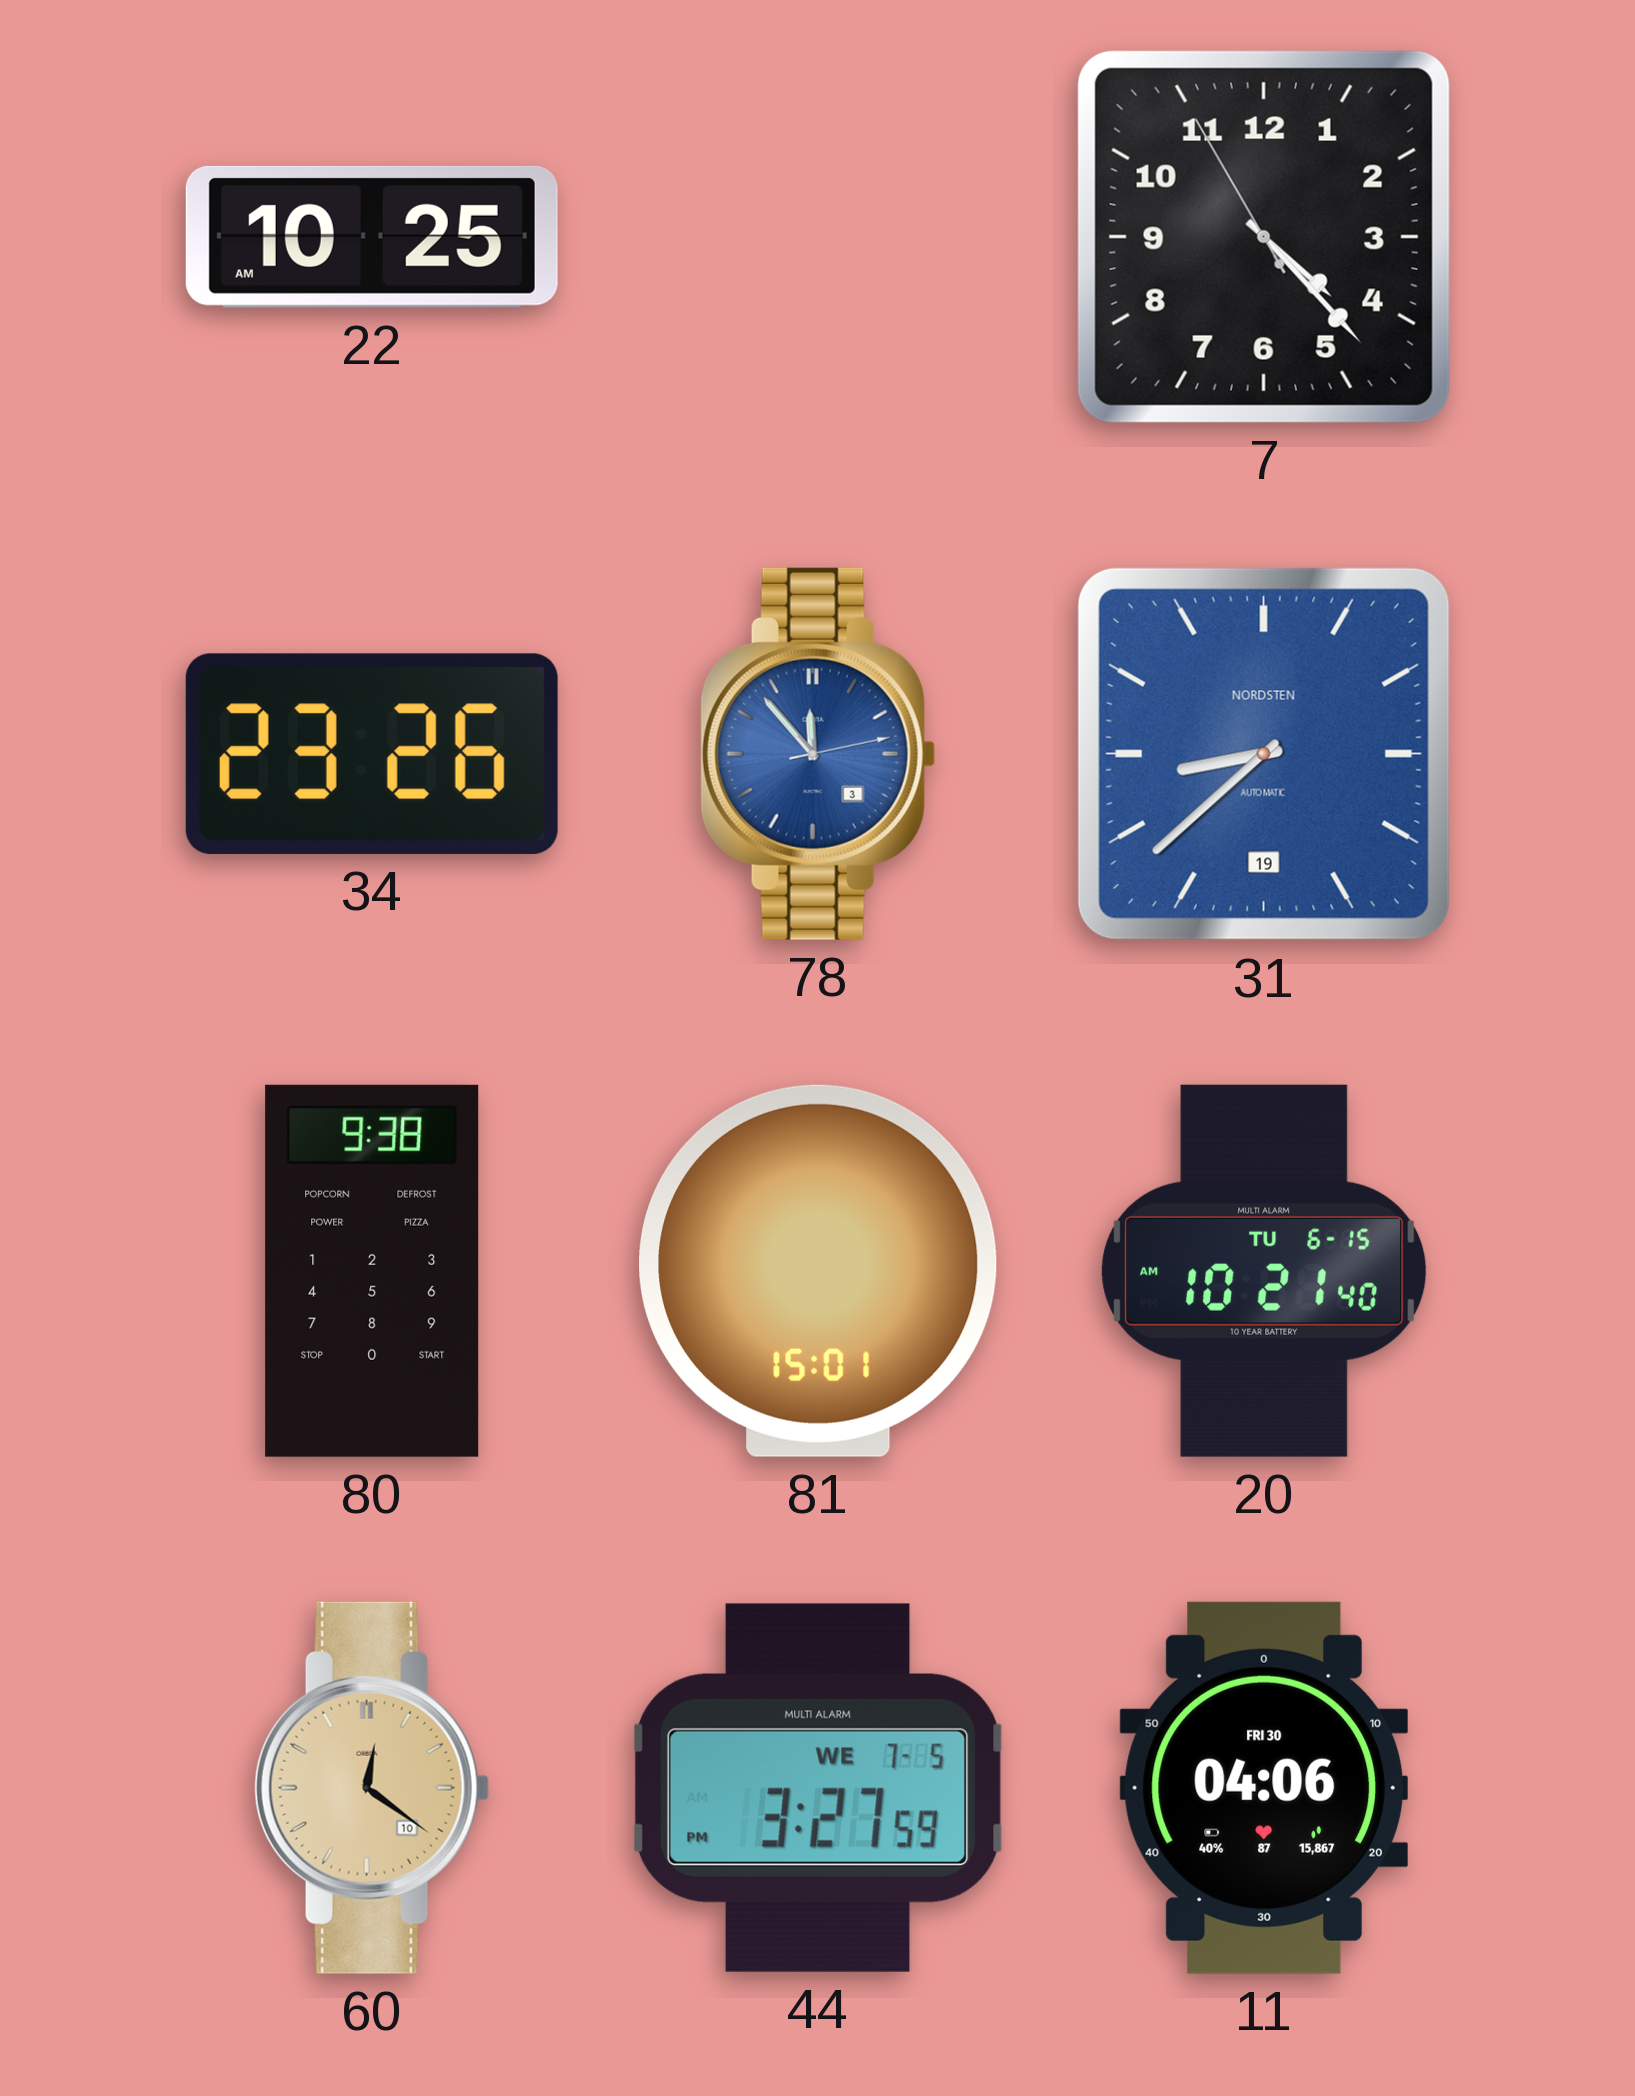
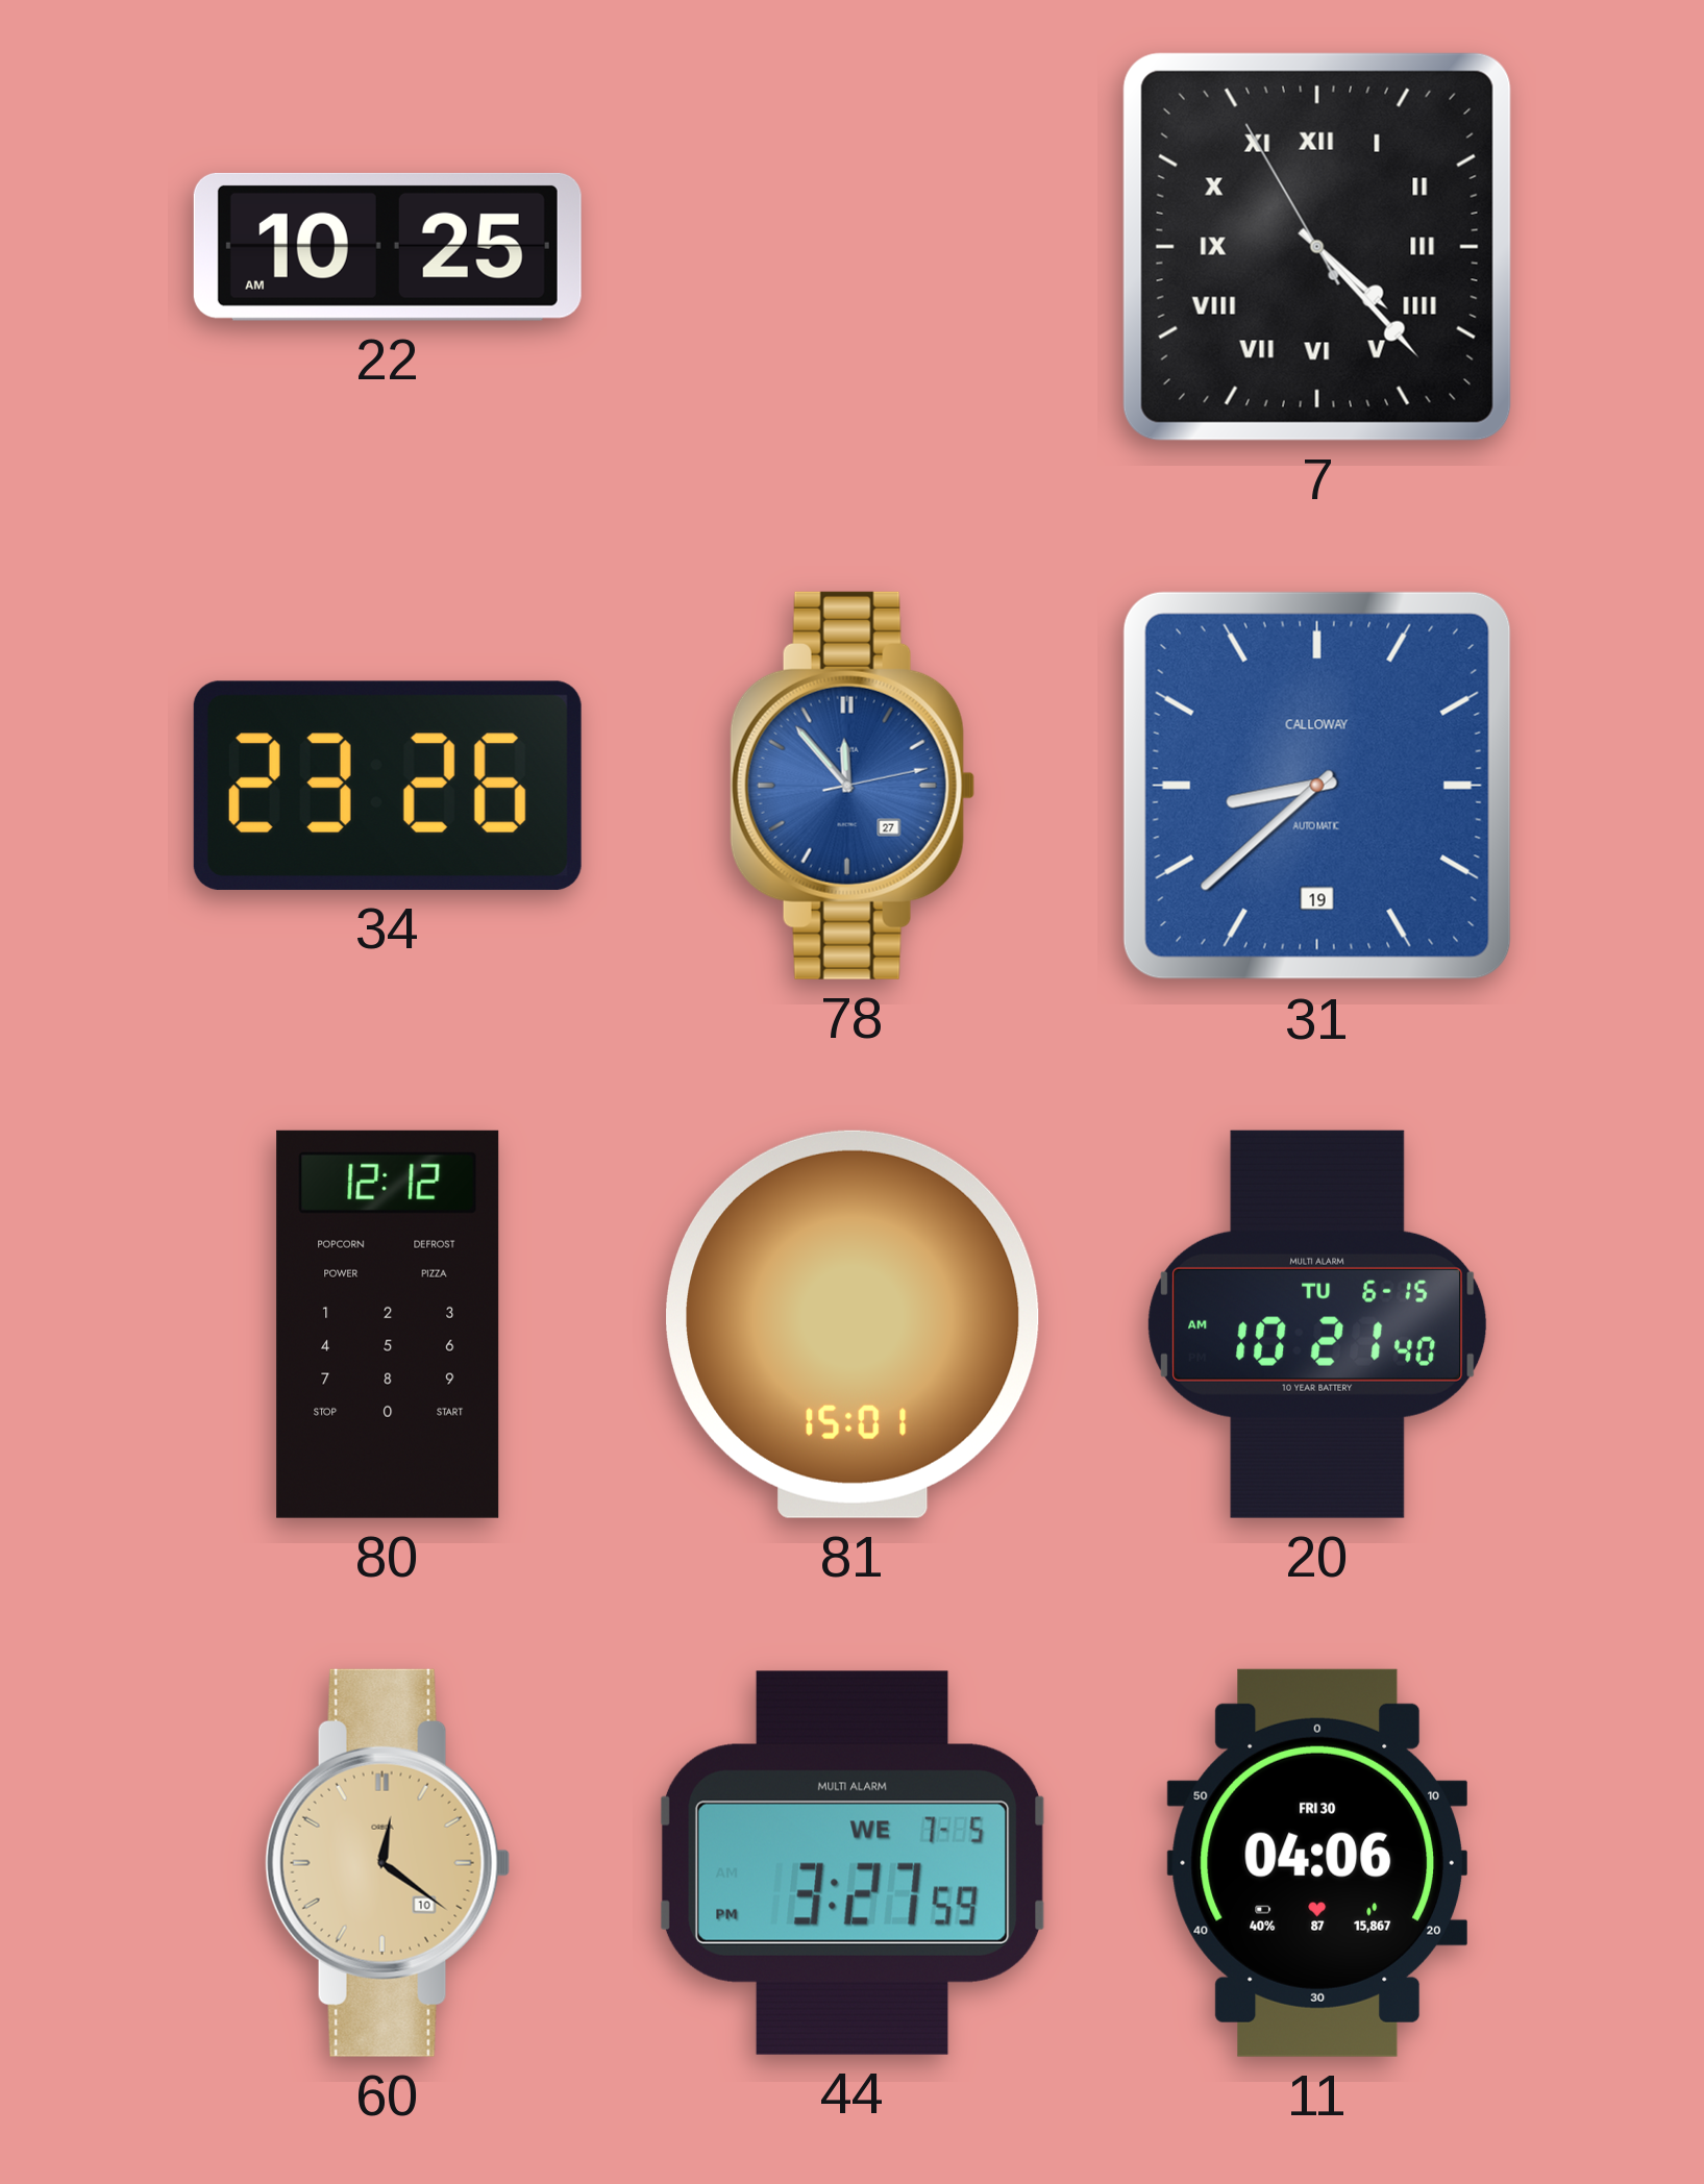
7 numerals: Arabic -> Roman (1317, 247)
78 date: 3 -> 27 (853, 786)
31 brand: NORDSTEN -> CALLOWAY (1317, 786)
80: 9:38 -> 12:12 (388, 1324)
